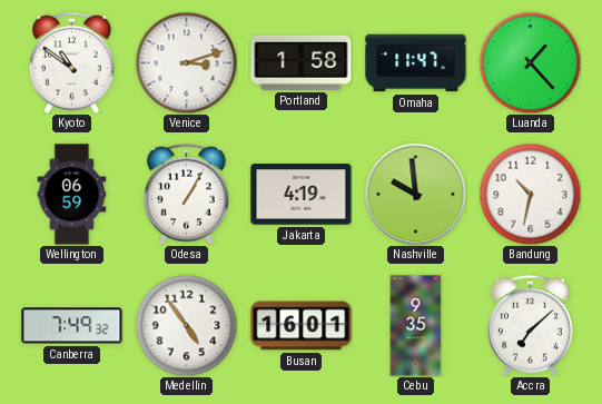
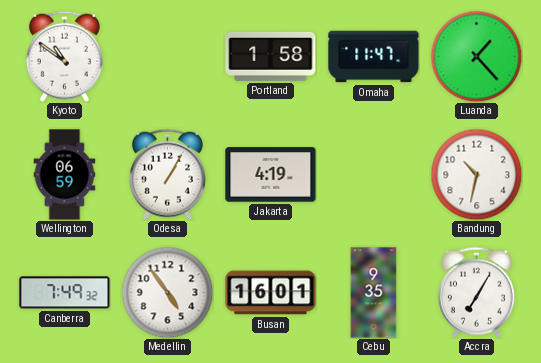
Venice: 3:12 -> none (186, 62)
Nashville: 9:59 -> none (415, 194)
Accra: 7:08 -> 7:05 (476, 292)
